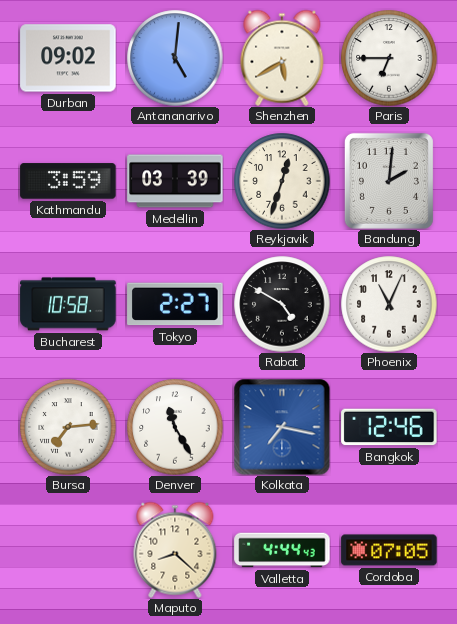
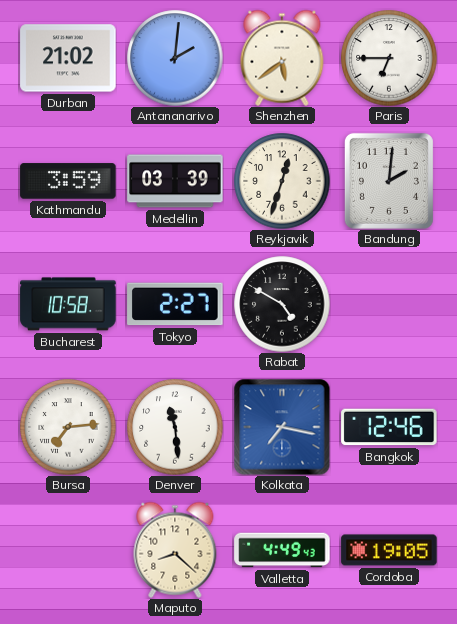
Durban: 09:02 -> 21:02 (68, 58)
Antananarivo: 5:01 -> 2:01 (175, 58)
Shenzhen: 5:40 -> 5:39 (282, 58)
Phoenix: 11:04 -> none (389, 304)
Denver: 11:25 -> 11:29 (175, 427)
Valletta: 4:44 -> 4:49 (282, 550)
Cordoba: 07:05 -> 19:05 (389, 550)
